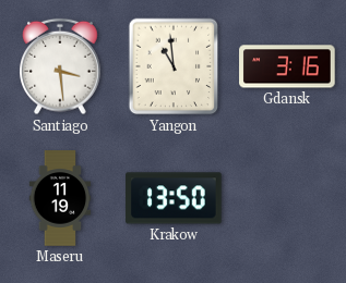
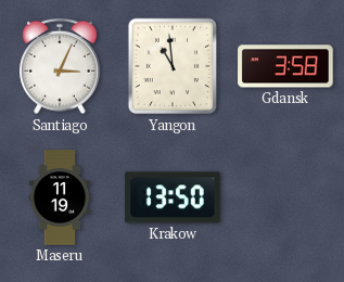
Santiago: 3:29 -> 3:04 (61, 66)
Gdansk: 3:16 -> 3:58 (285, 66)
